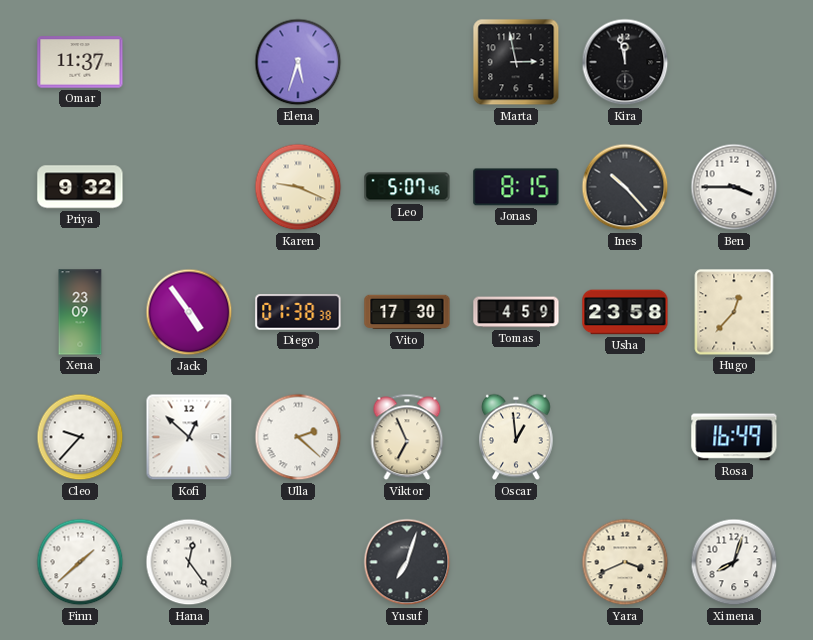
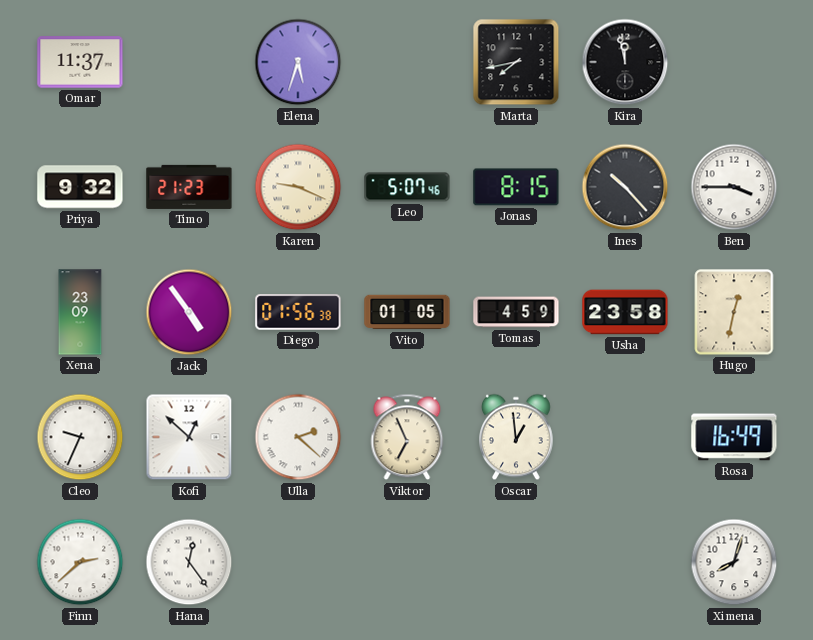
Marta: 2:58 -> 7:43 (516, 62)
Timo: none -> 21:23 (189, 187)
Diego: 01:38 -> 01:56 (298, 312)
Vito: 17:30 -> 01:05 (407, 312)
Hugo: 12:37 -> 12:32 (734, 312)
Cleo: 9:37 -> 9:34 (80, 437)
Finn: 1:38 -> 2:38 (80, 562)
Yusuf: 7:03 -> none (407, 562)
Yara: 3:41 -> none (625, 562)
